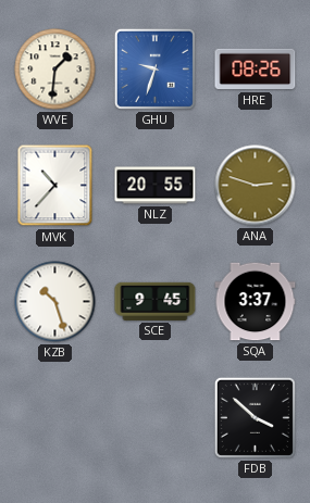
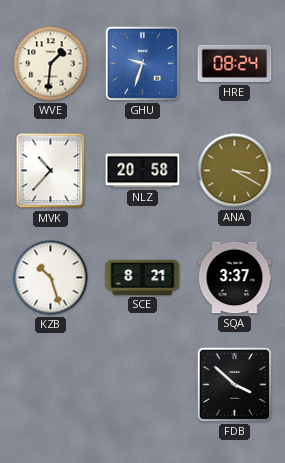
HRE: 08:26 -> 08:24 (235, 64)
NLZ: 20:55 -> 20:58 (143, 171)
ANA: 2:48 -> 3:20 (235, 171)
SCE: 9:45 -> 8:21 (143, 277)
